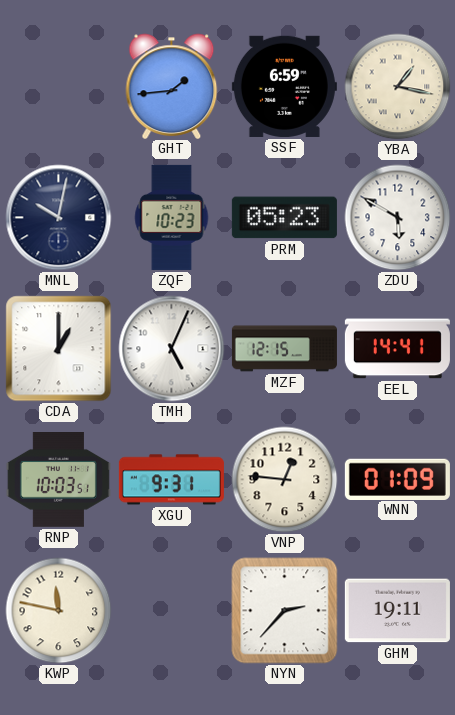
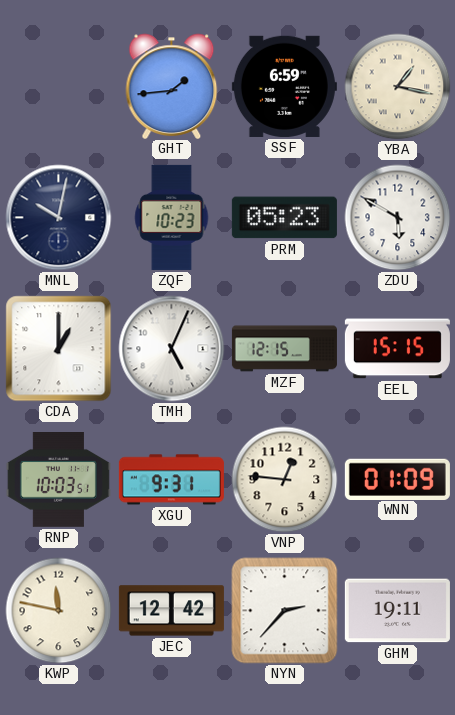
EEL: 14:41 -> 15:15 (397, 349)
JEC: none -> 12:42 (171, 611)
